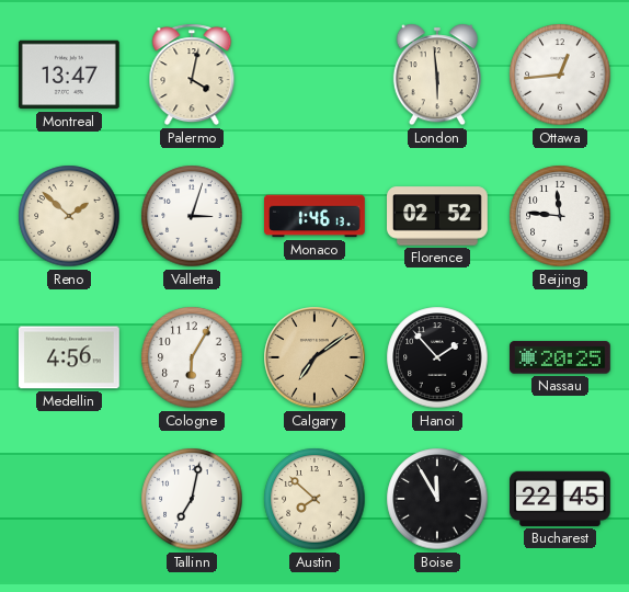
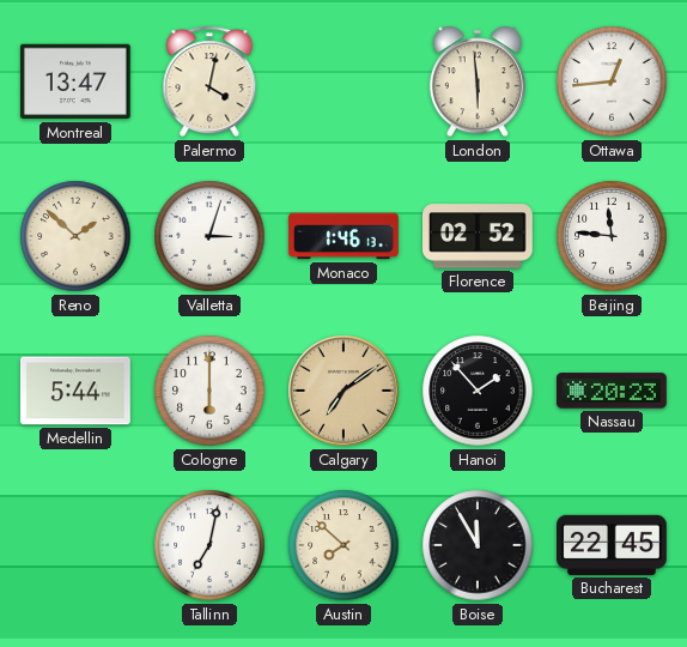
Medellin: 4:56 -> 5:44 (75, 391)
Cologne: 6:05 -> 6:00 (209, 391)
Nassau: 20:25 -> 20:23 (612, 391)
